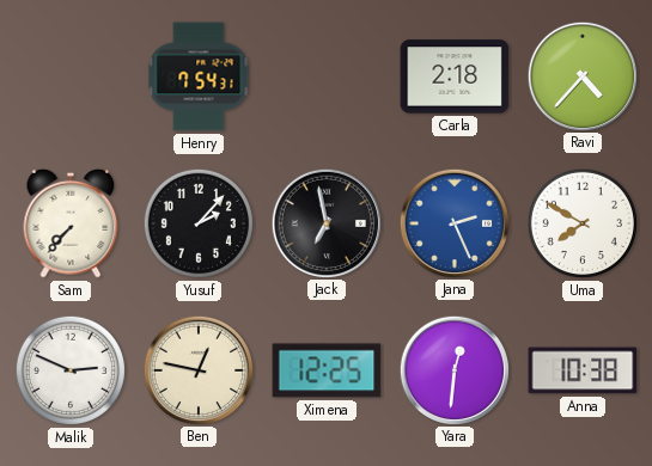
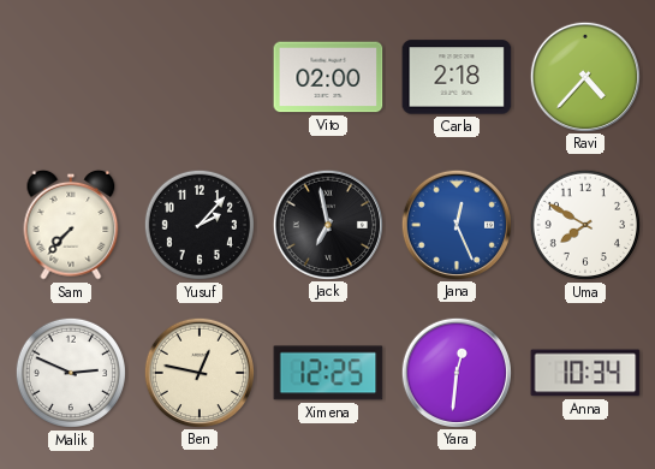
Henry: 7:54 -> none (199, 76)
Vito: none -> 02:00 (328, 77)
Jana: 2:26 -> 12:26 (455, 224)
Anna: 10:38 -> 10:34 (585, 373)
